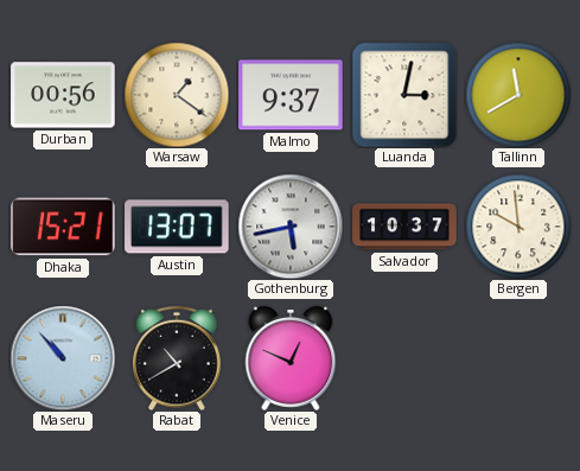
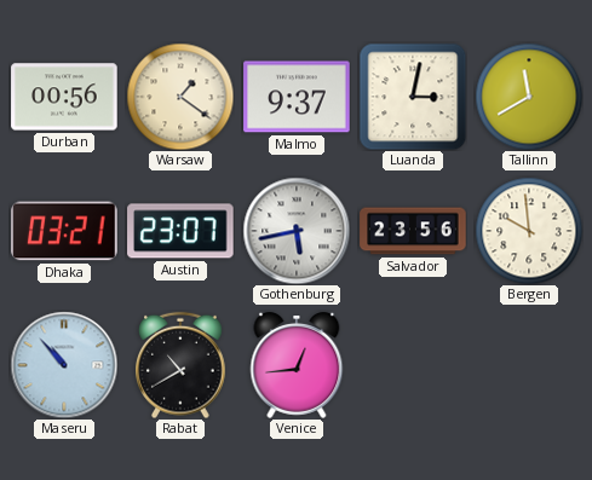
Dhaka: 15:21 -> 03:21 (64, 231)
Austin: 13:07 -> 23:07 (180, 231)
Salvador: 10:37 -> 23:56 (413, 231)
Venice: 12:49 -> 12:44 (297, 366)
